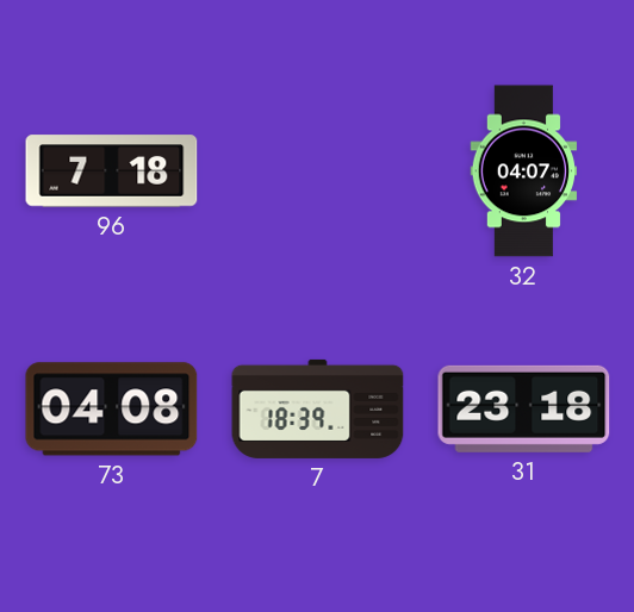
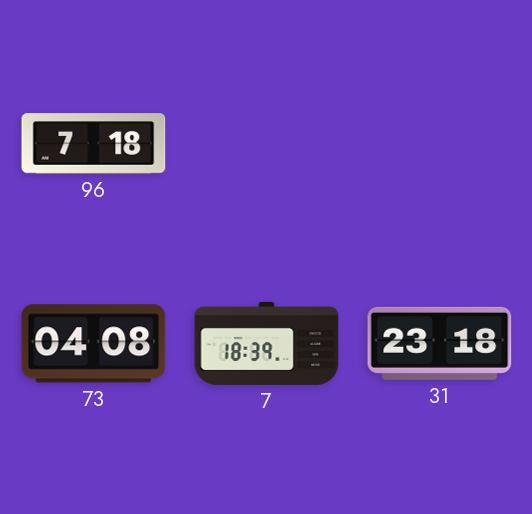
32: 04:07 -> none (524, 171)
